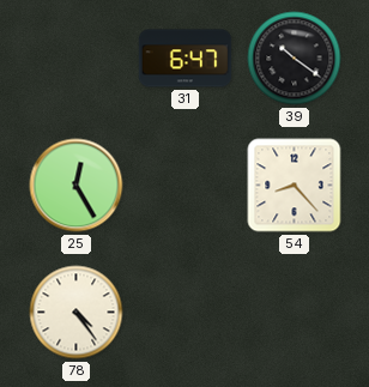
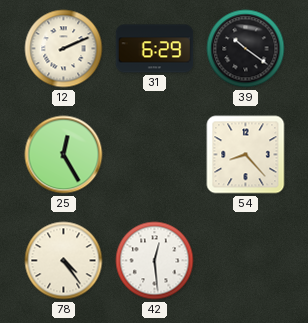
12: none -> 2:11 (64, 49)
31: 6:47 -> 6:29 (155, 49)
42: none -> 12:29 (155, 261)
